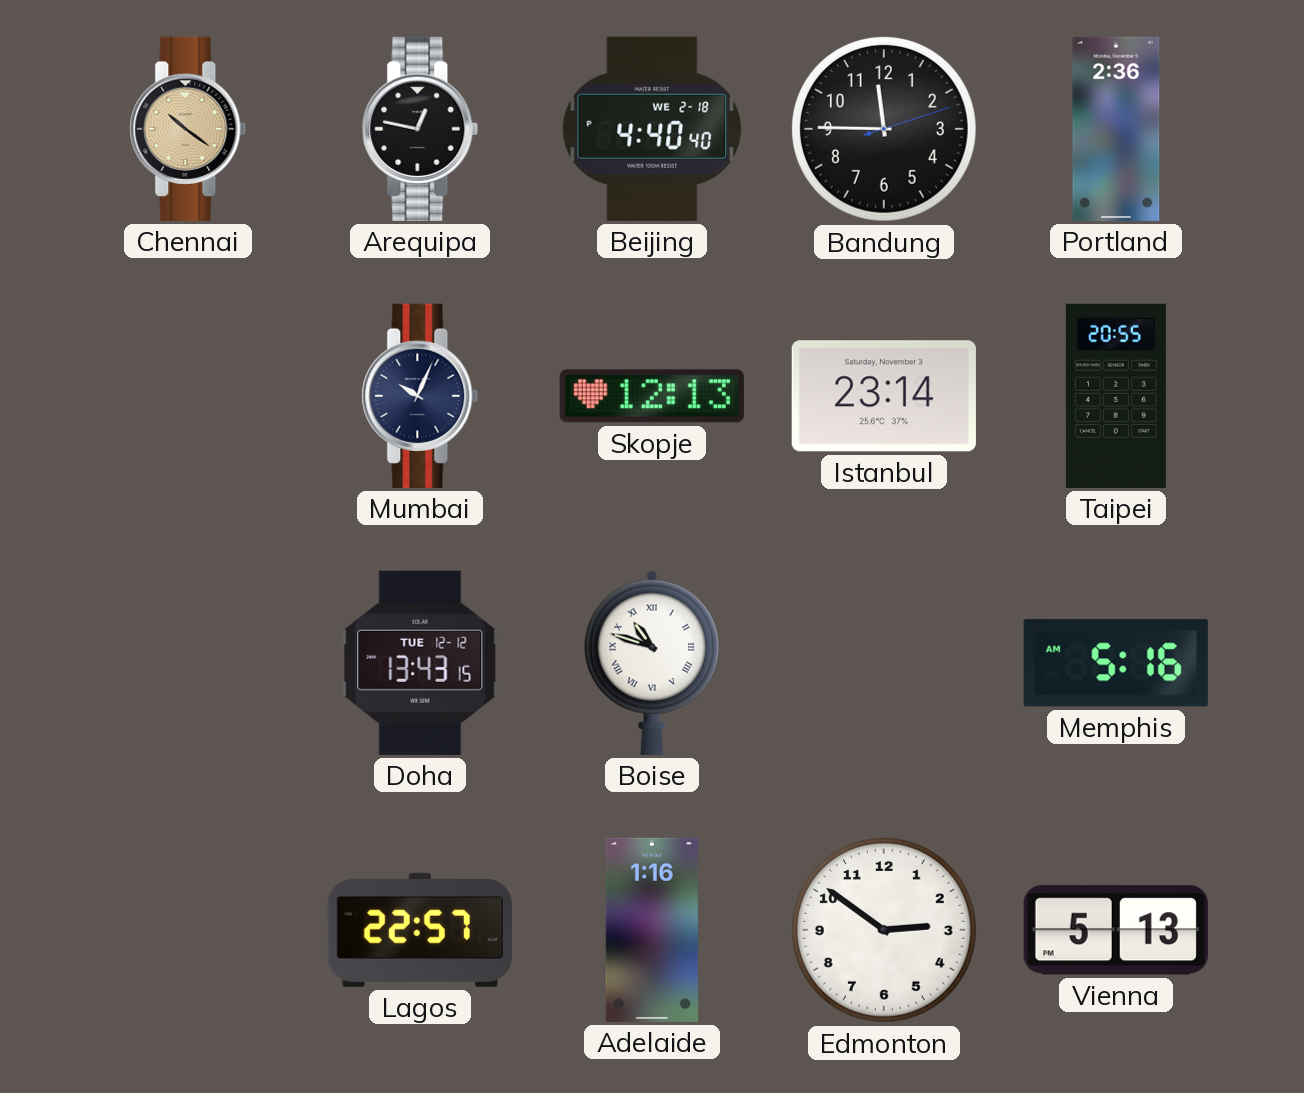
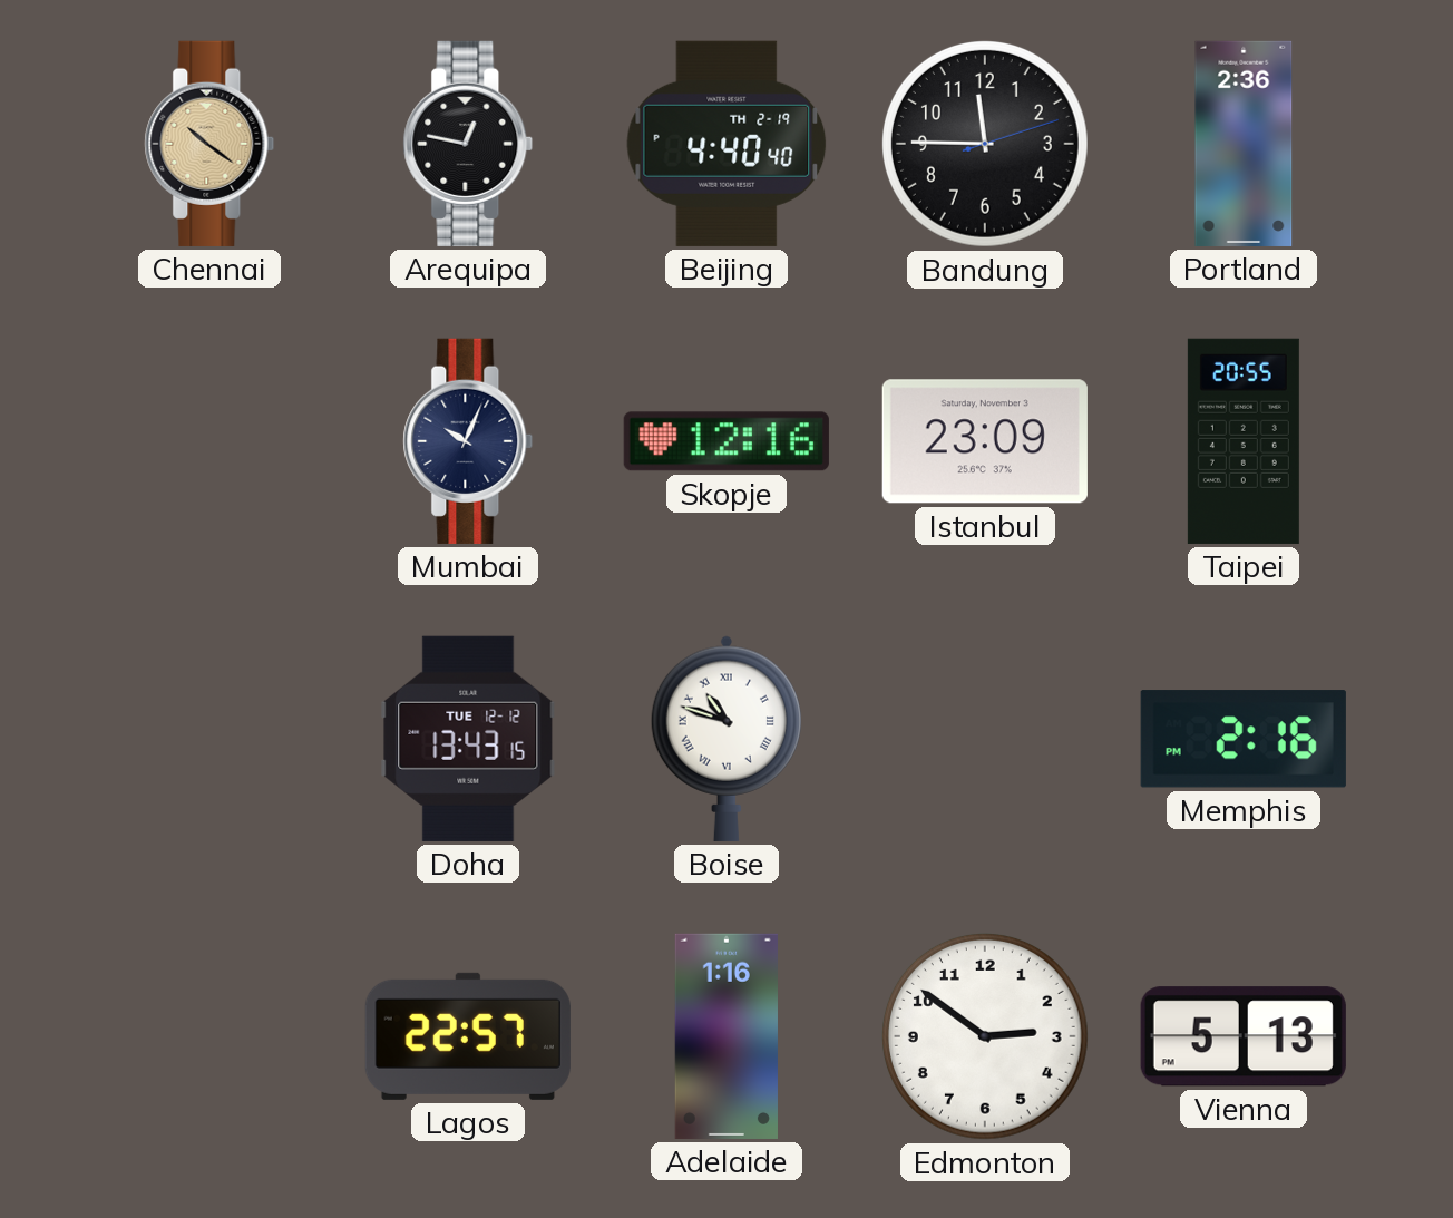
Beijing date: WE 2-18 -> TH 2-19 (726, 144)
Skopje: 12:13 -> 12:16 (726, 441)
Istanbul: 23:14 -> 23:09 (985, 441)
Memphis: 5:16 -> 2:16 (1244, 739)
